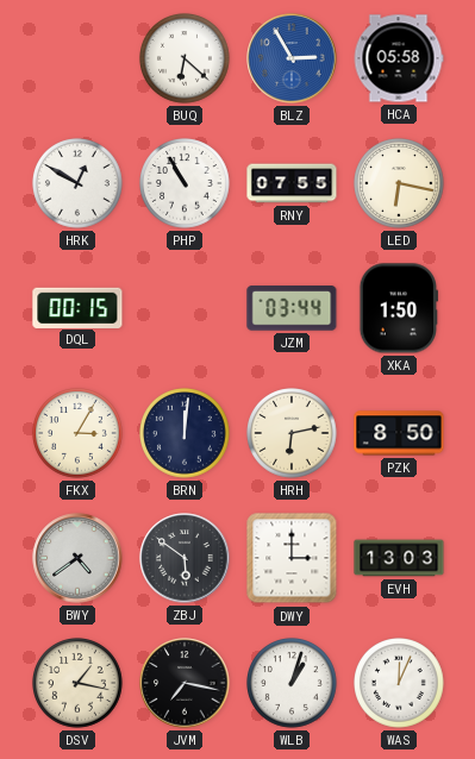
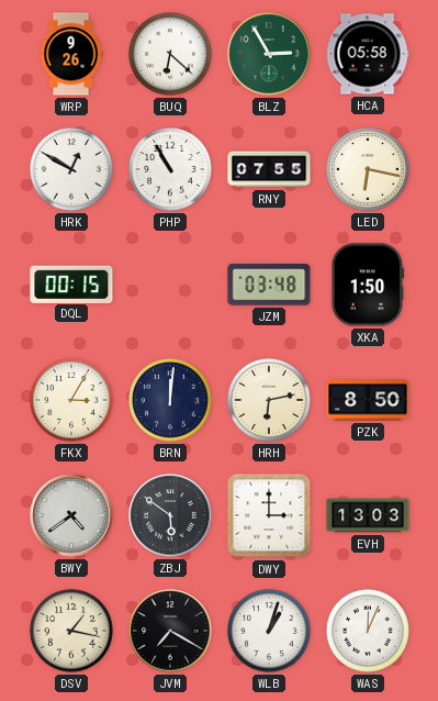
WRP: none -> 9:26 (71, 54)
BLZ dial: blue -> green (269, 54)
JZM: 03:44 -> 03:48 (269, 285)
JVM: 7:17 -> 7:20 (170, 631)
